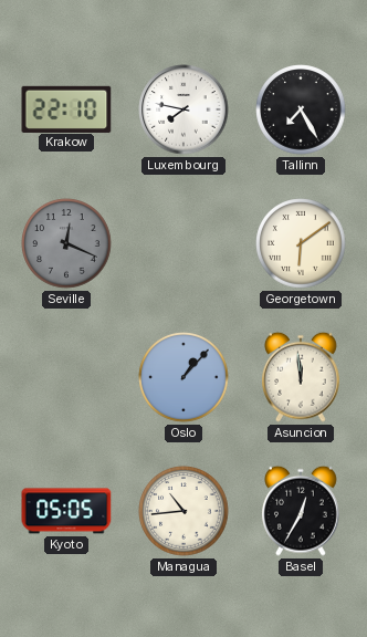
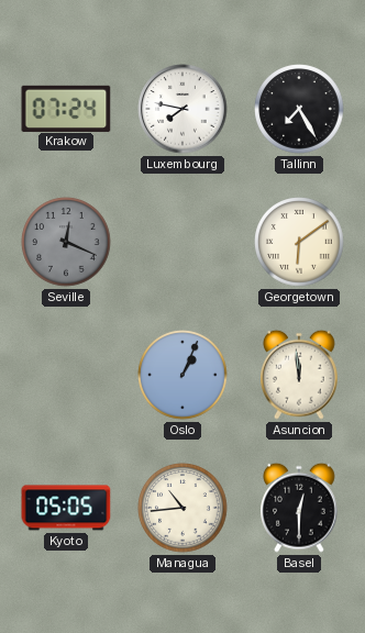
Krakow: 22:10 -> 07:24 (66, 108)
Oslo: 1:07 -> 1:04 (182, 375)
Basel: 12:35 -> 12:30 (300, 508)
